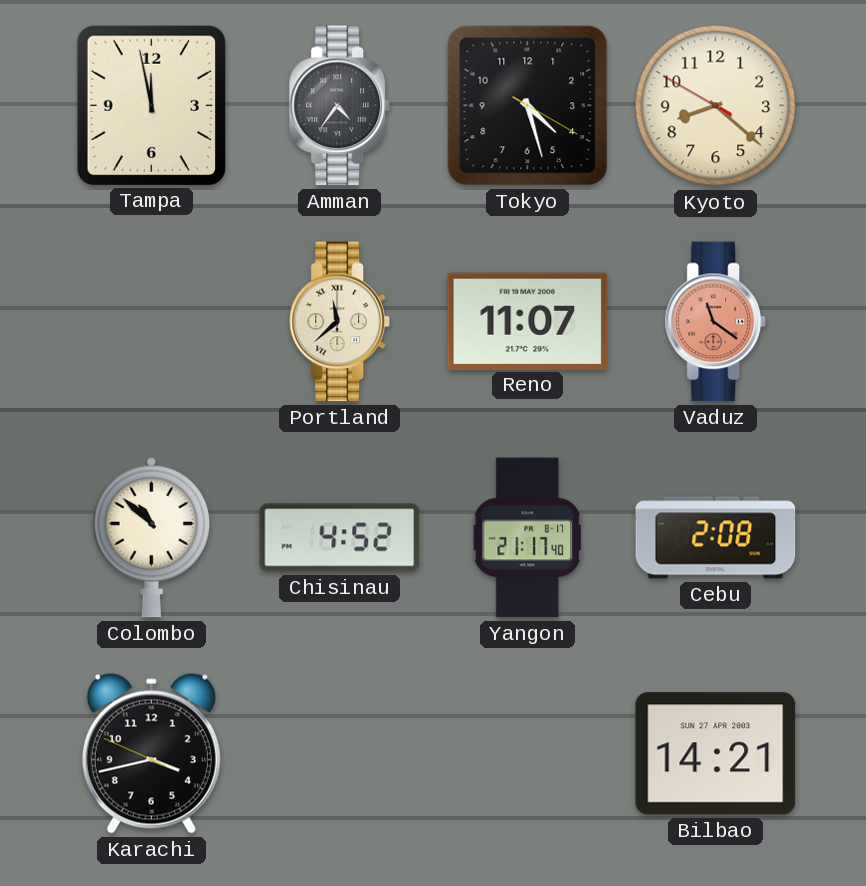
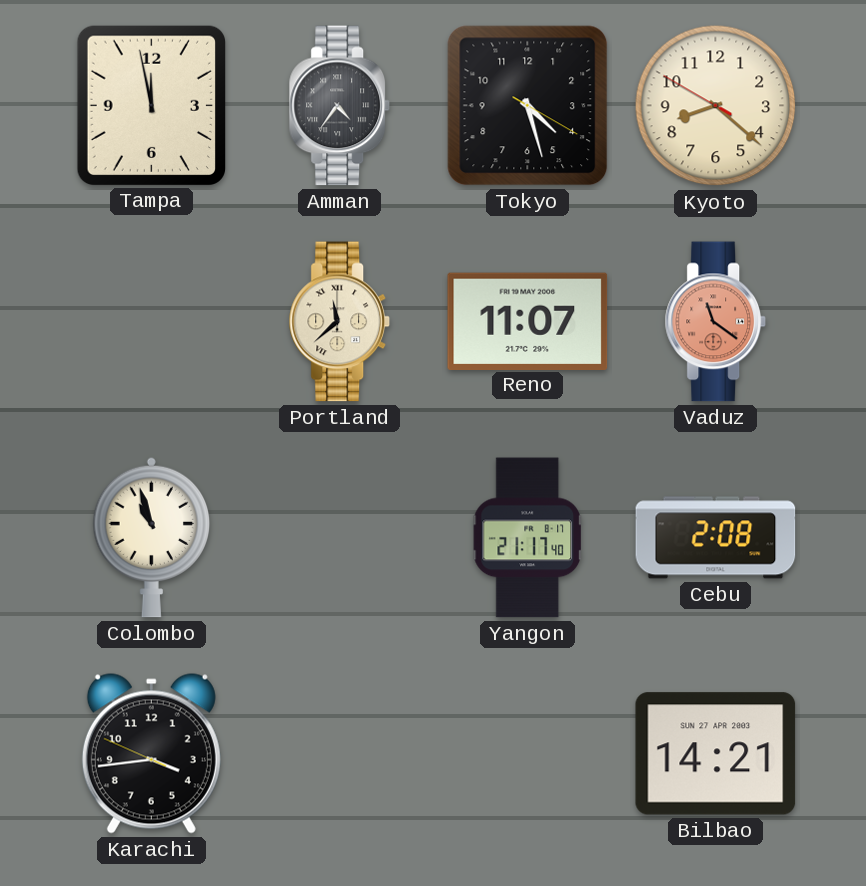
Colombo: 10:52 -> 10:57 (152, 537)
Chisinau: 4:52 -> none (340, 538)
Karachi: 3:42 -> 3:43 (151, 754)
